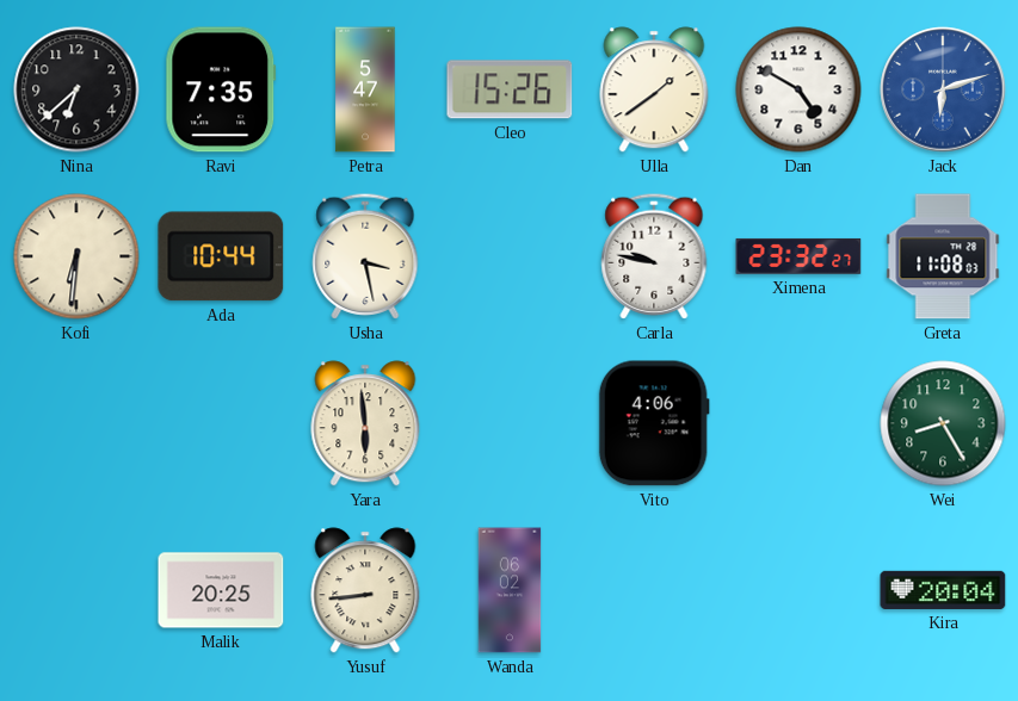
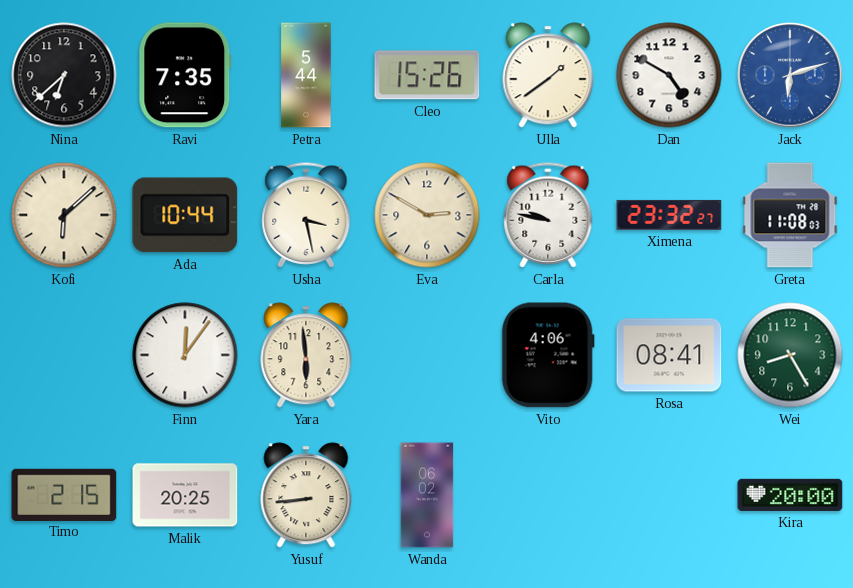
Petra: 5:47 -> 5:44 (306, 75)
Kofi: 6:31 -> 6:08 (64, 215)
Eva: none -> 2:50 (427, 215)
Finn: none -> 12:06 (185, 355)
Rosa: none -> 08:41 (669, 355)
Timo: none -> 2:15 (64, 494)
Kira: 20:04 -> 20:00 (790, 495)
